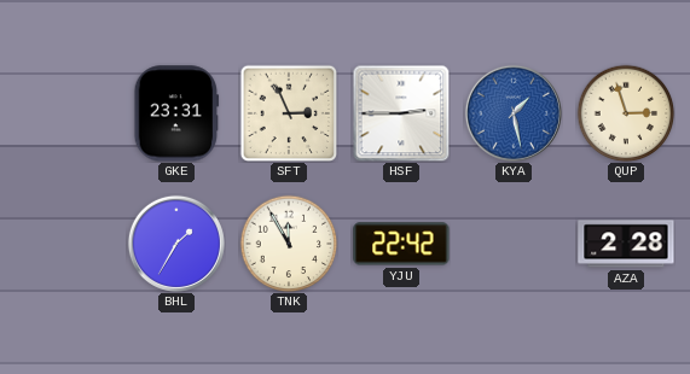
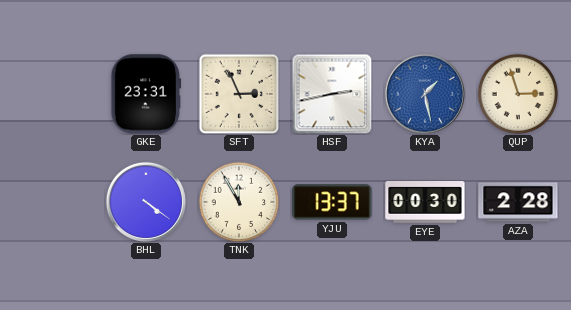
HSF: 2:45 -> 2:43 (332, 94)
BHL: 1:35 -> 4:21 (146, 202)
YJU: 22:42 -> 13:37 (332, 202)
EYE: none -> 00:30 (425, 203)
